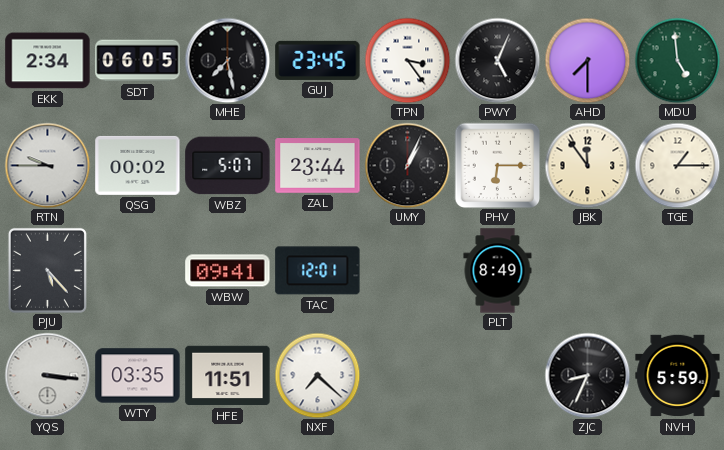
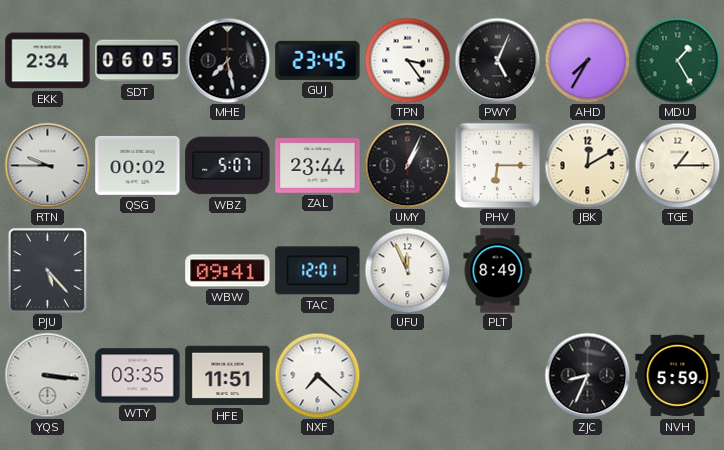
AHD: 7:30 -> 7:35 (587, 60)
MDU: 4:59 -> 1:25 (677, 60)
JBK: 11:54 -> 12:10 (587, 165)
UFU: none -> 11:56 (407, 270)
